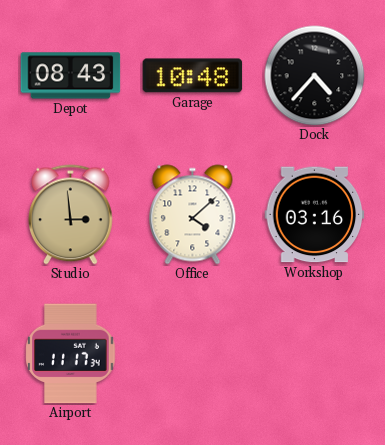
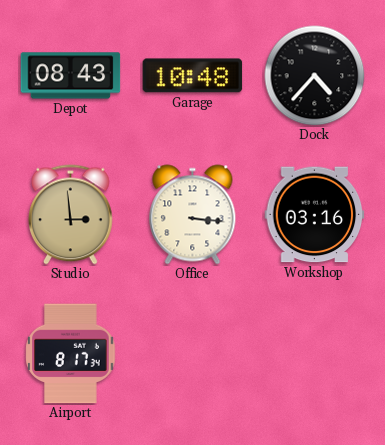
Office: 4:08 -> 3:16 (193, 215)
Airport: 11:17 -> 8:17 (71, 354)
